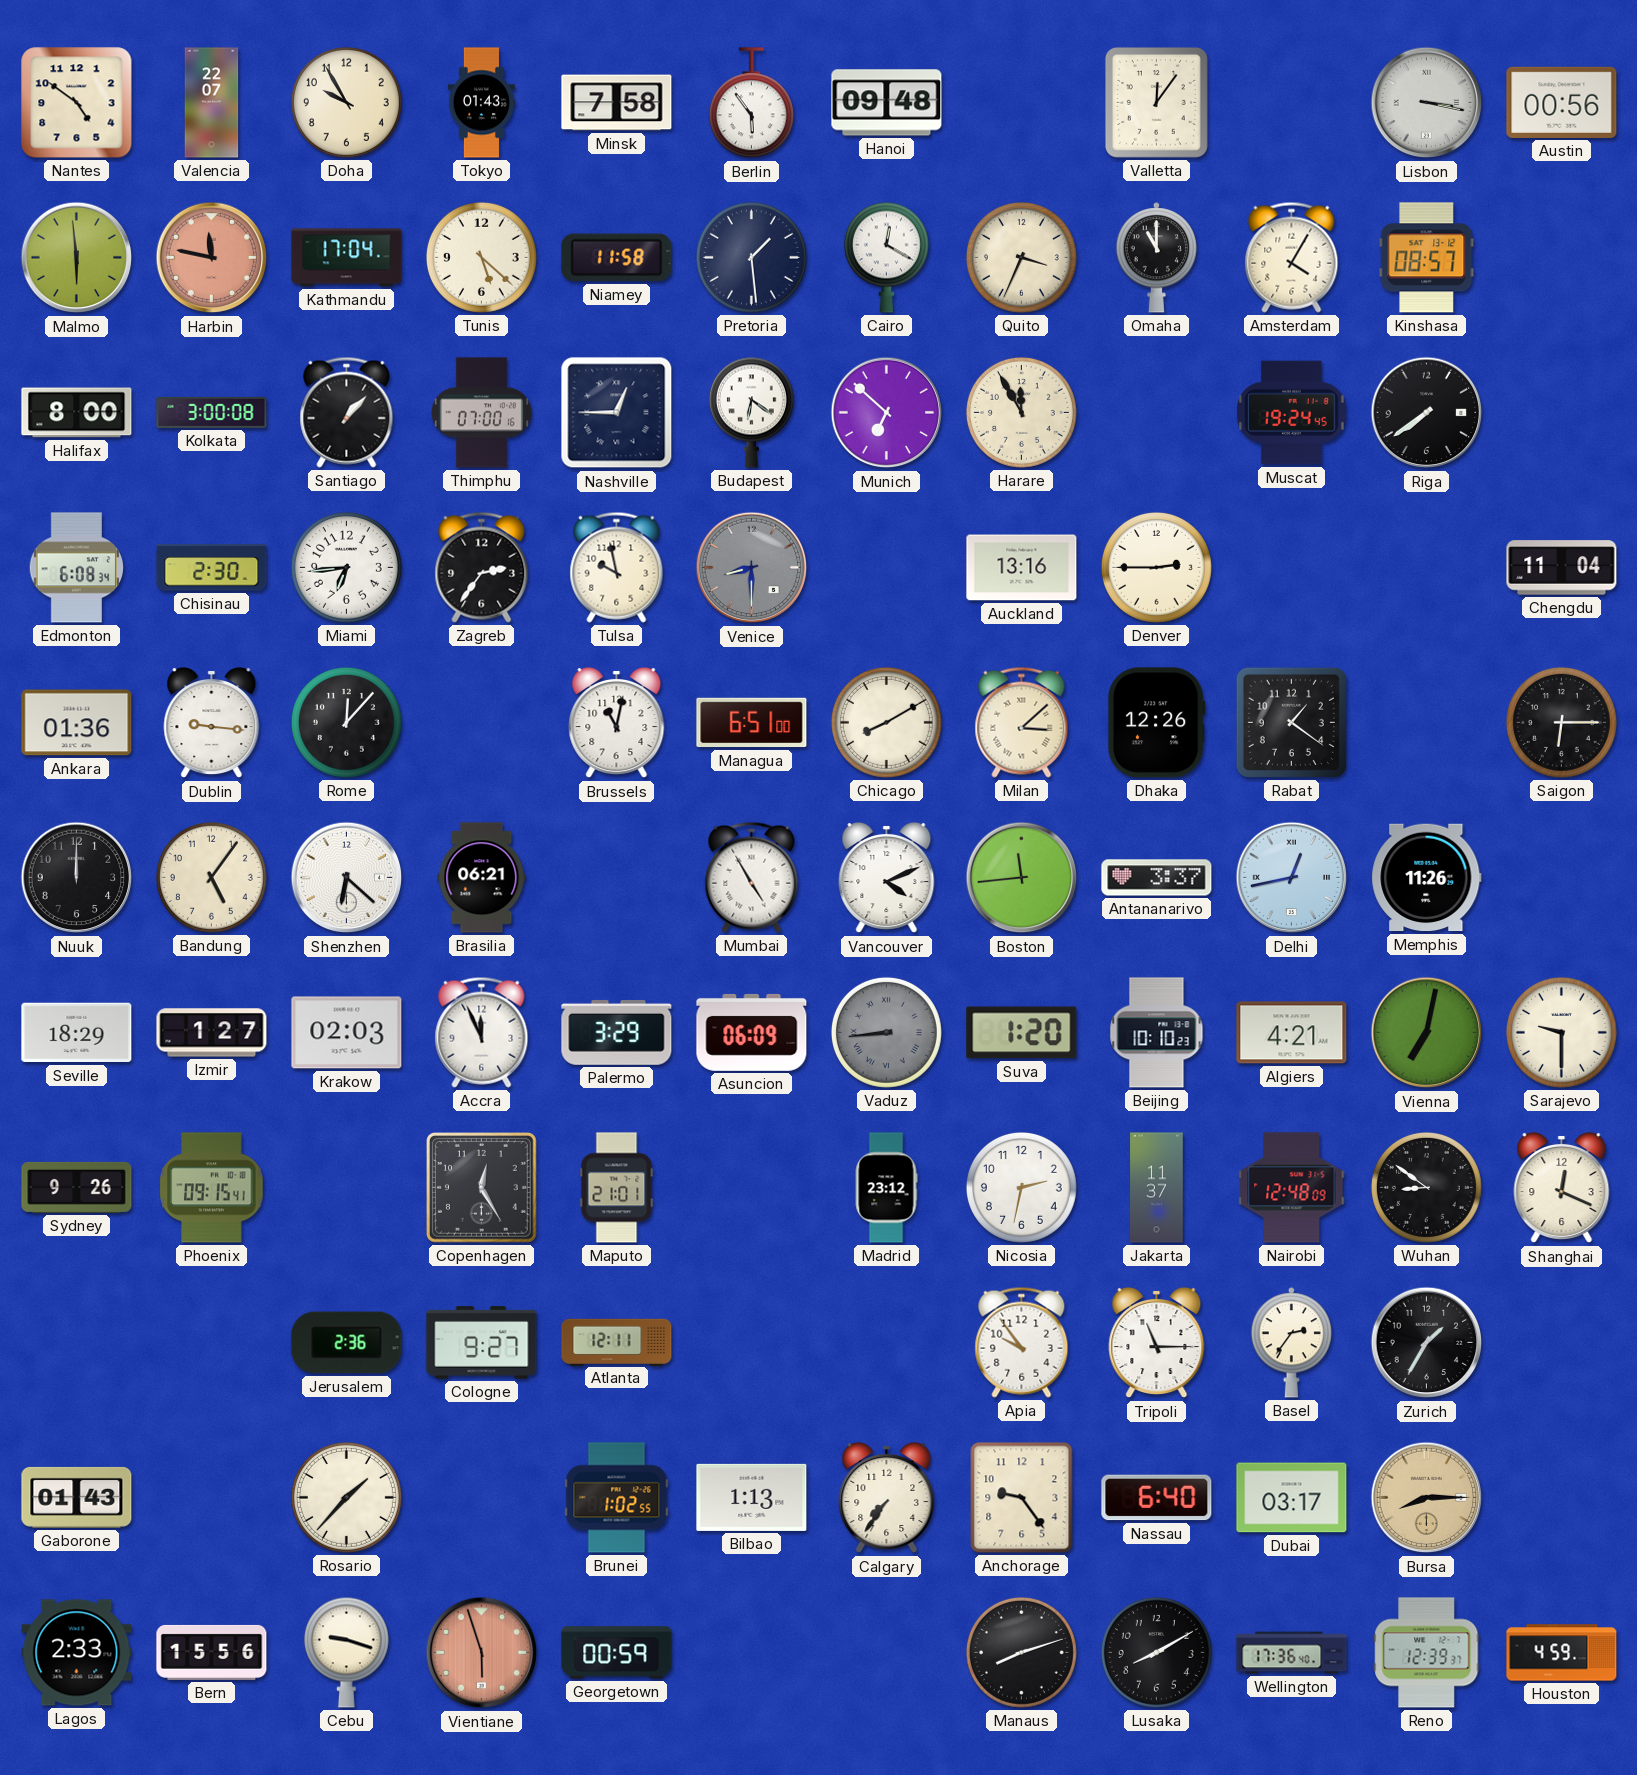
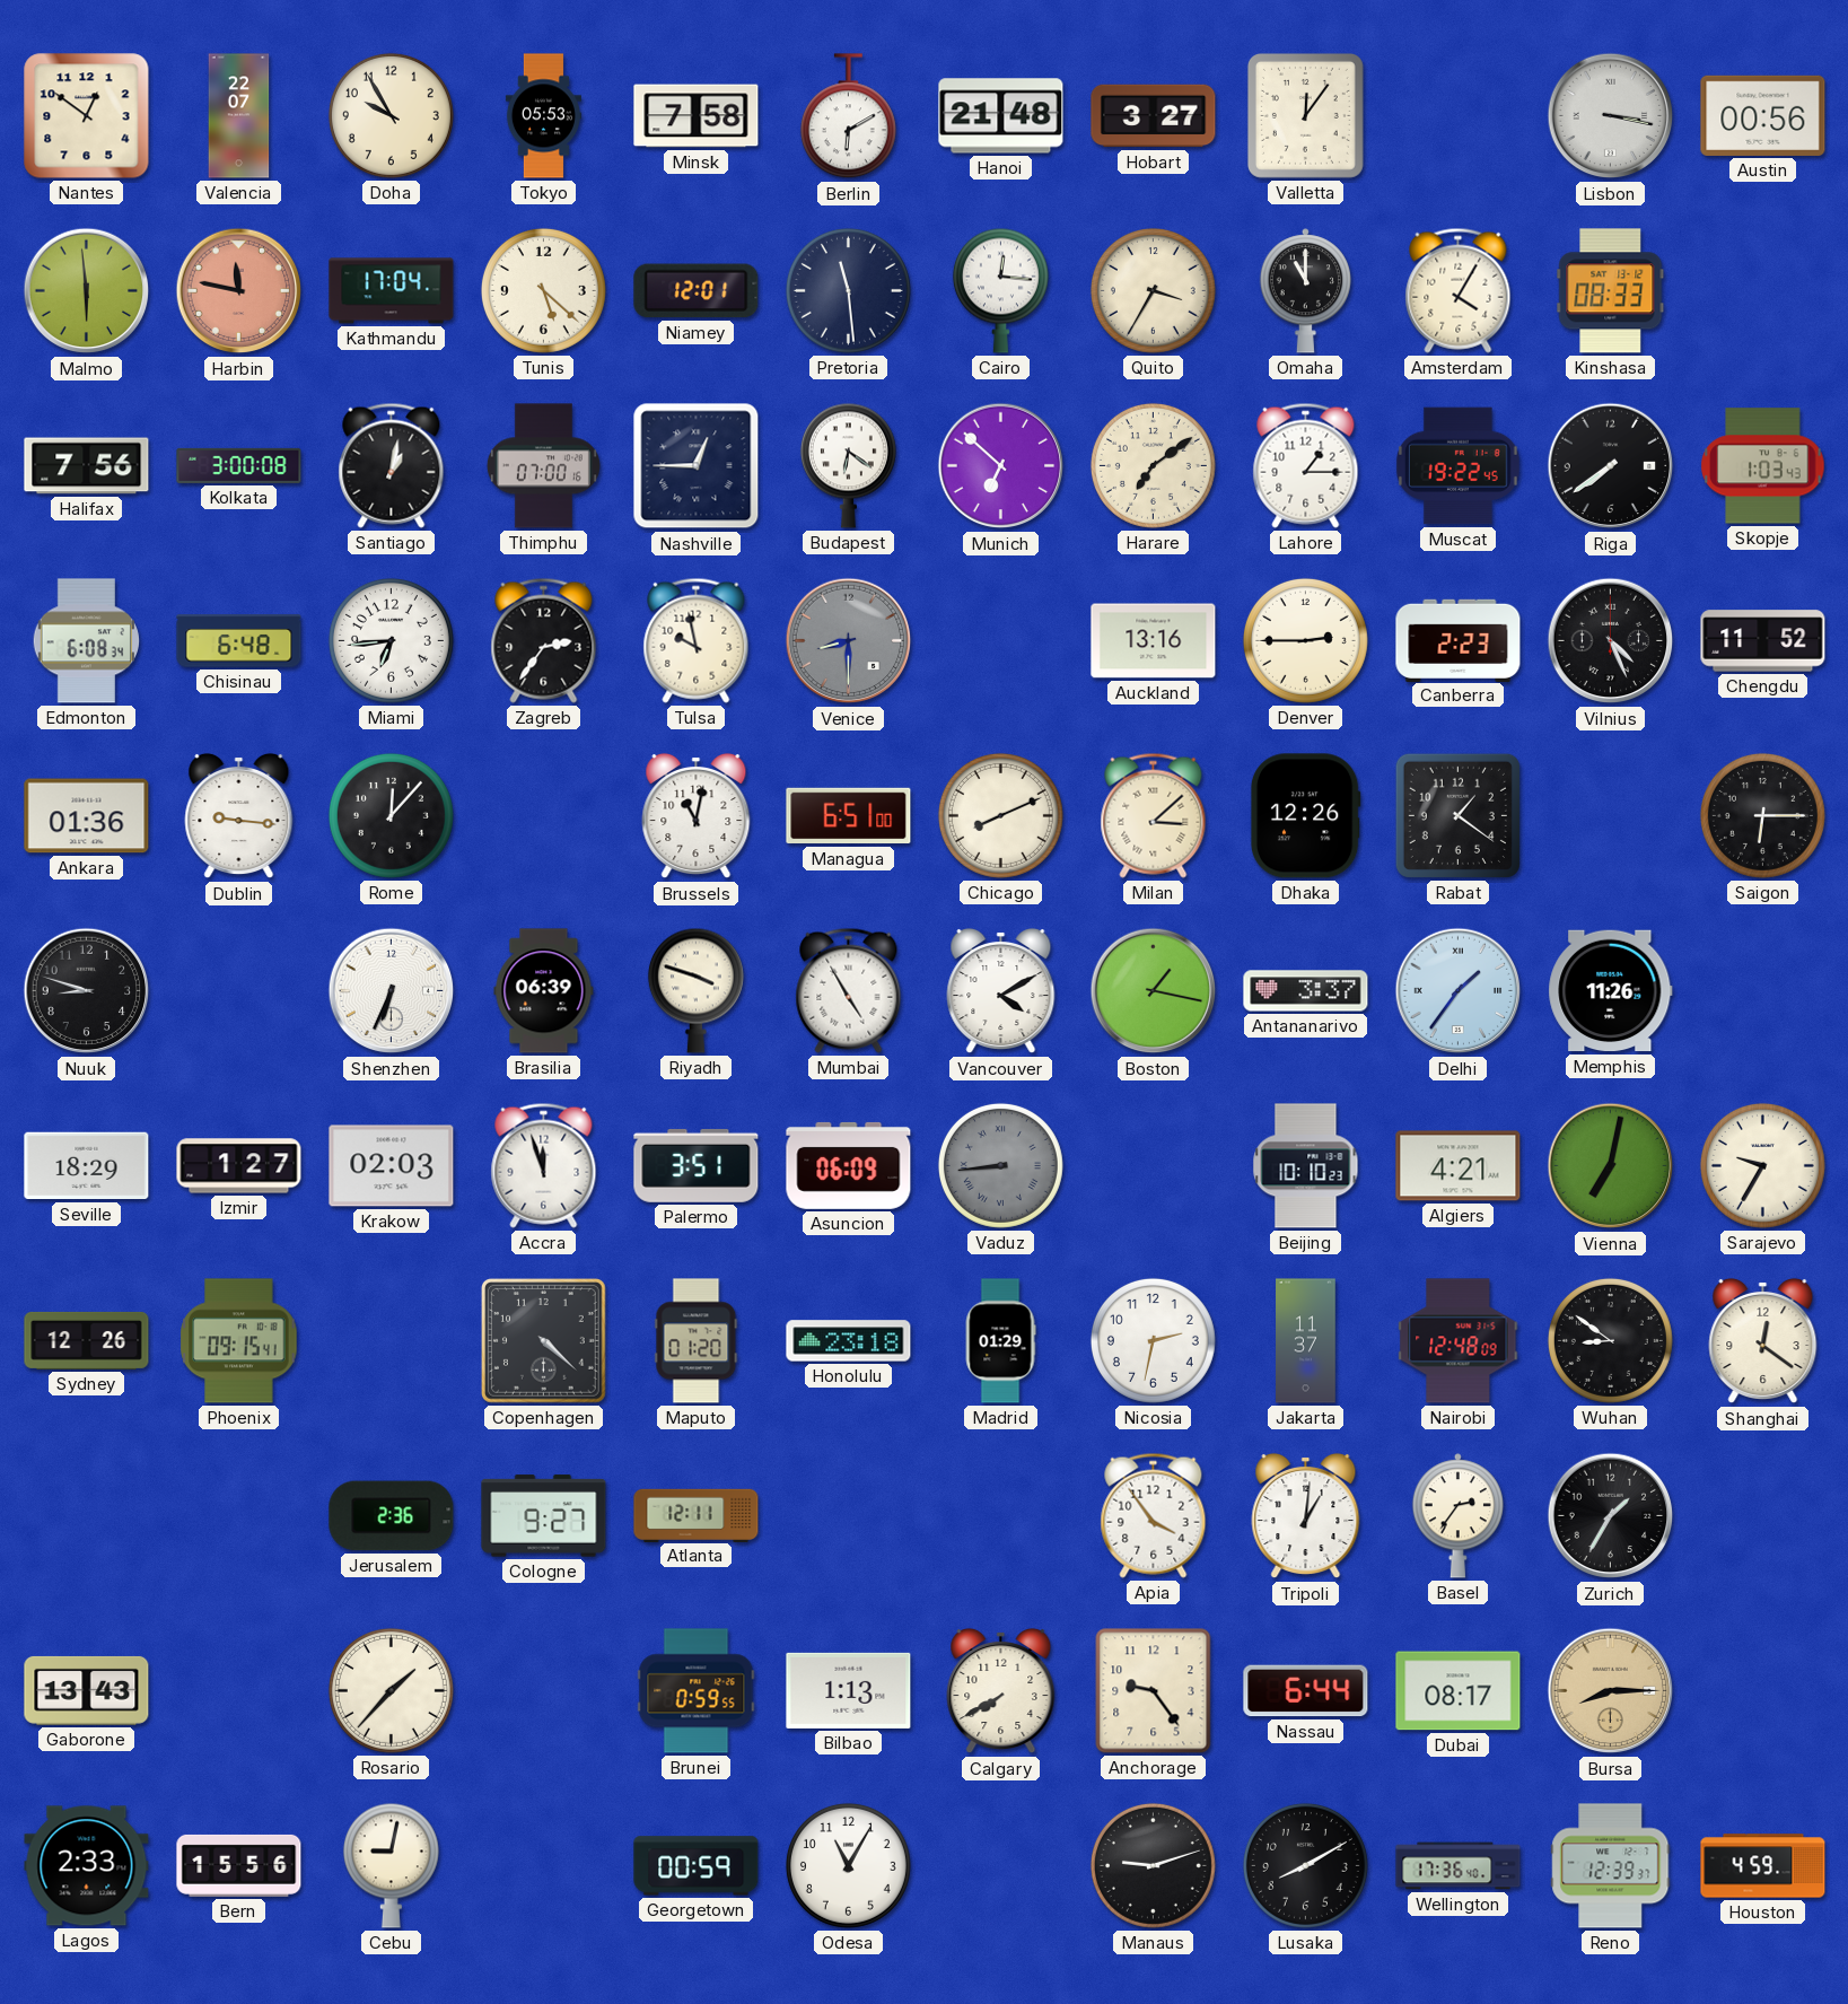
Nantes: 4:51 -> 12:51 (87, 116)
Tokyo: 01:43 -> 05:53 (543, 116)
Berlin: 5:54 -> 6:10 (848, 116)
Hanoi: 09:48 -> 21:48 (1001, 116)
Hobart: none -> 3:27 (1154, 116)
Niamey: 11:58 -> 12:01 (697, 291)
Pretoria: 1:29 -> 11:29 (848, 290)
Cairo: 12:20 -> 12:16 (1000, 290)
Quito: 3:34 -> 3:35 (1153, 290)
Kinshasa: 08:57 -> 08:33 (1611, 291)
Halifax: 8:00 -> 7:56 (87, 466)
Santiago: 1:07 -> 1:02 (392, 465)
Harare: 11:55 -> 7:09 (1153, 465)
Lahore: none -> 1:15 (1306, 465)
Muscat: 19:24 -> 19:22 (1457, 466)
Skopje: none -> 1:03 (1763, 466)
Chisinau: 2:30 -> 6:48 (239, 641)
Canberra: none -> 2:23 (1459, 640)
Vilnius: none -> 4:26 (1611, 641)
Chengdu: 11:04 -> 11:52 (1763, 641)
Chicago: 8:10 -> 8:11 (1000, 815)
Nuuk: 12:00 -> 8:48 (87, 991)
Bandung: 5:06 -> none (211, 877)
Shenzhen: 6:22 -> 6:34 (392, 991)
Brasilia: 06:21 -> 06:39 (544, 991)
Riyadh: none -> 3:48 (695, 990)
Vancouver: 4:11 -> 4:10 (1001, 991)
Boston: 11:44 -> 1:17 (1154, 991)
Delhi: 12:43 -> 1:36 (1459, 991)
Accra: 11:56 -> 11:57 (544, 1165)
Palermo: 3:29 -> 3:51 (697, 1165)
Suva: 1:20 -> none (1022, 1033)
Sarajevo: 9:30 -> 9:35 (1762, 1165)
Sydney: 9:26 -> 12:26 (87, 1340)
Copenhagen: 12:25 -> 4:22 (544, 1341)
Maputo: 21:01 -> 01:20 (697, 1341)
Honolulu: none -> 23:18 (849, 1341)
Madrid: 23:12 -> 01:29 (1000, 1341)
Shanghai: 12:19 -> 12:21 (1763, 1341)
Apia: 9:54 -> 3:54 (1154, 1515)
Tripoli: 11:15 -> 1:01 (1306, 1516)
Gaborone: 01:43 -> 13:43 (87, 1690)
Brunei: 1:02 -> 0:59 (697, 1691)
Calgary: 7:36 -> 7:40 (1001, 1691)
Nassau: 6:40 -> 6:44 (1306, 1691)
Dubai: 03:17 -> 08:17 (1459, 1691)
Cebu: 9:18 -> 9:02 (391, 1865)
Vientiane: 5:57 -> none (482, 1653)
Odesa: none -> 11:05 (848, 1865)
Manaus: 8:12 -> 9:12 (1153, 1865)
